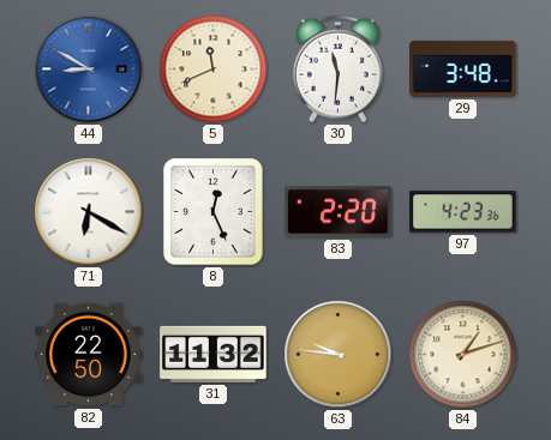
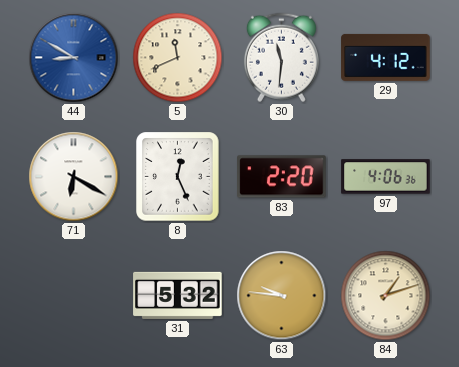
29: 3:48 -> 4:12 (386, 57)
97: 4:23 -> 4:06 (386, 177)
82: 22:50 -> none (89, 355)
31: 11:32 -> 5:32 (178, 295)
